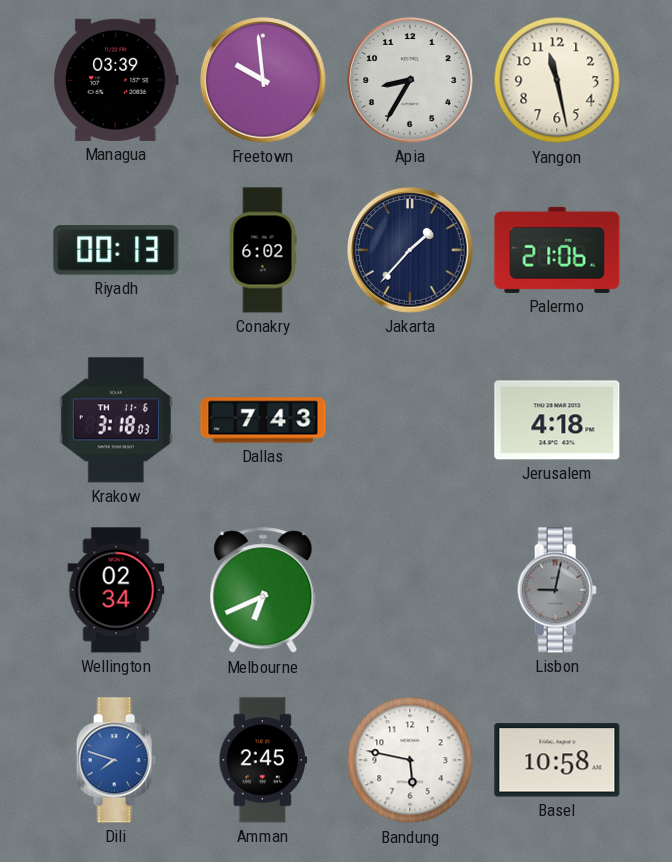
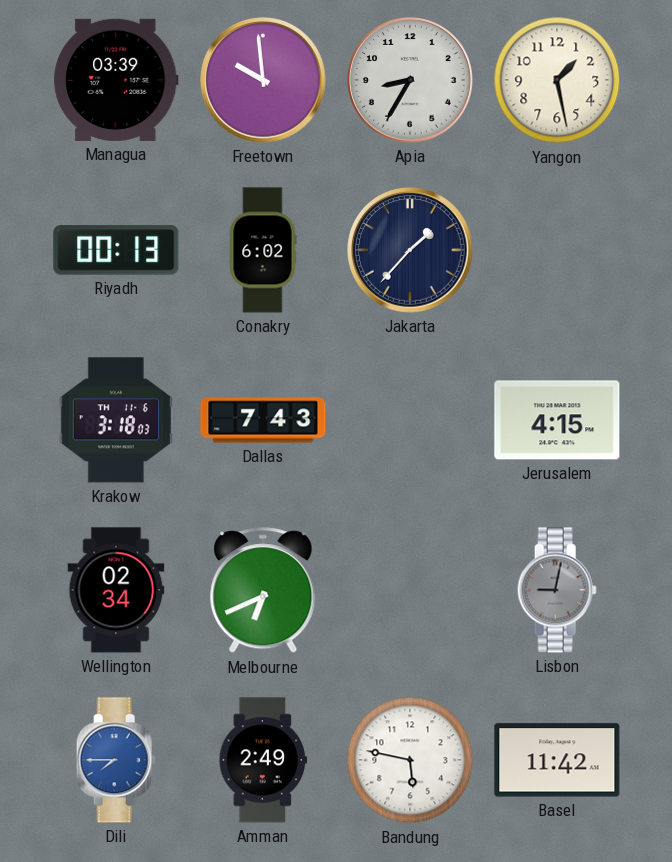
Yangon: 11:28 -> 1:28 (557, 80)
Palermo: 21:06 -> none (557, 250)
Jerusalem: 4:18 -> 4:15 (557, 420)
Dili: 7:48 -> 7:45 (116, 760)
Amman: 2:45 -> 2:49 (262, 760)
Basel: 10:58 -> 11:42 (557, 760)
